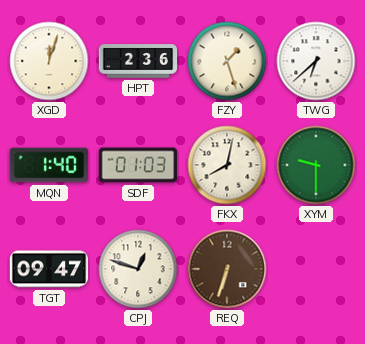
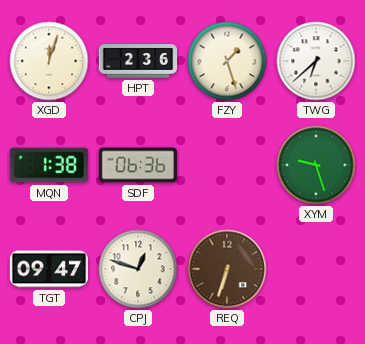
MQN: 1:40 -> 1:38 (49, 165)
SDF: 01:03 -> 06:36 (138, 165)
FKX: 8:02 -> none (227, 165)
XYM: 9:30 -> 9:27 (316, 165)
